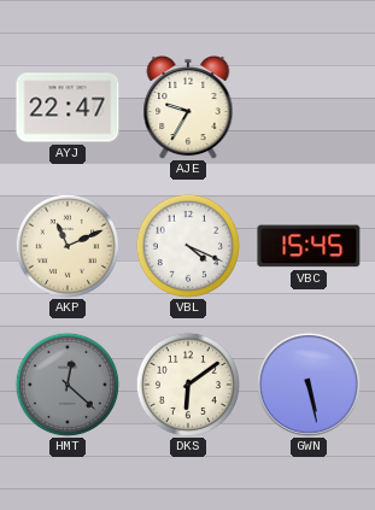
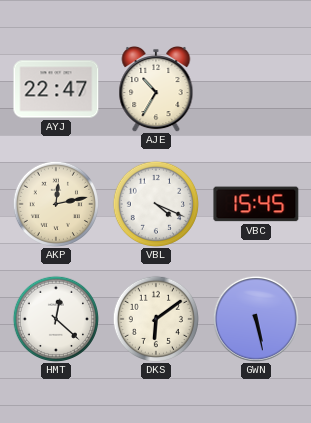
AJE: 9:35 -> 10:35 (156, 89)
AKP: 11:11 -> 12:13 (55, 203)
HMT dial: grey -> white (55, 318)
